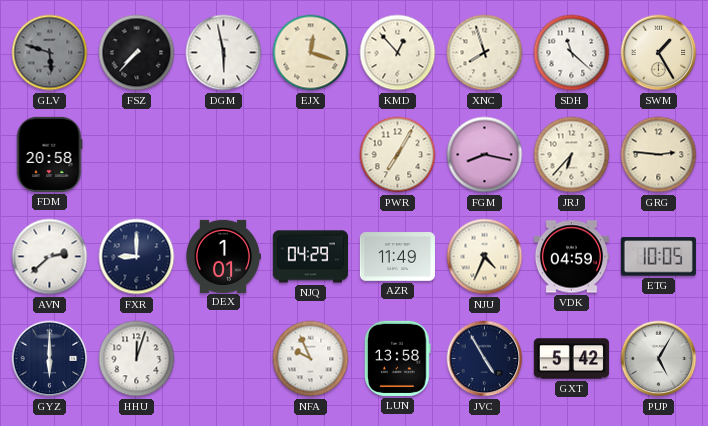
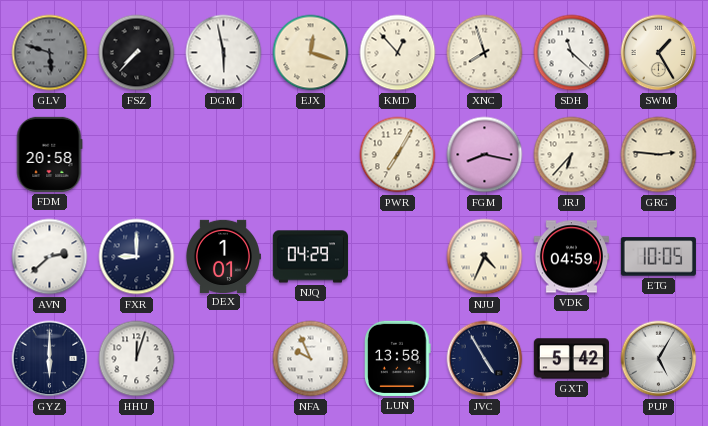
AZR: 11:49 -> none (397, 257)
